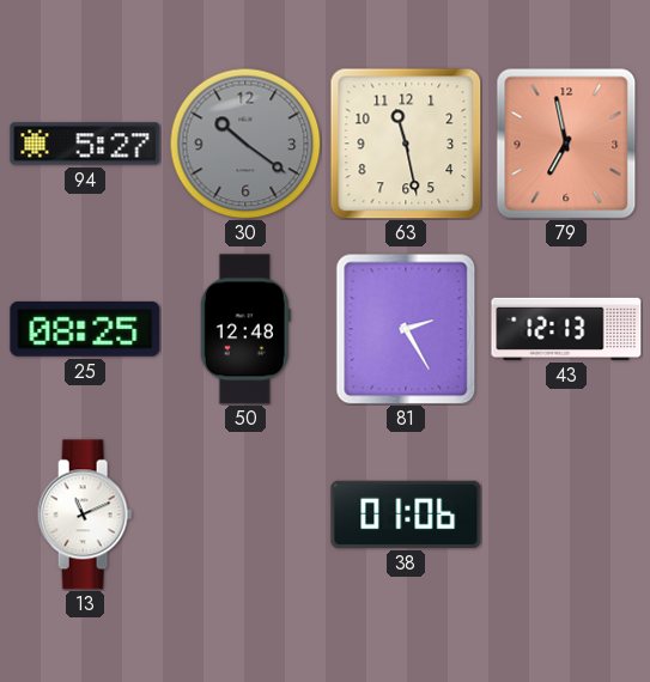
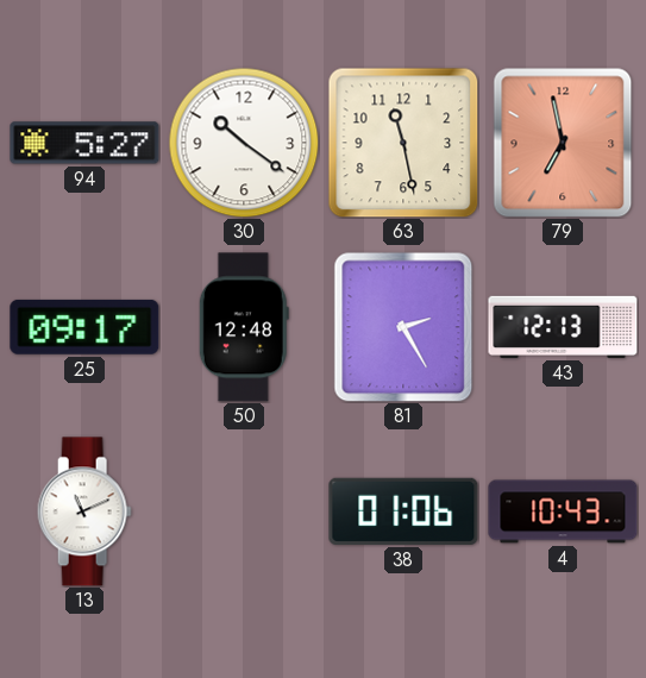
30 dial: grey -> white (244, 143)
25: 08:25 -> 09:17 (84, 327)
4: none -> 10:43 (563, 511)
